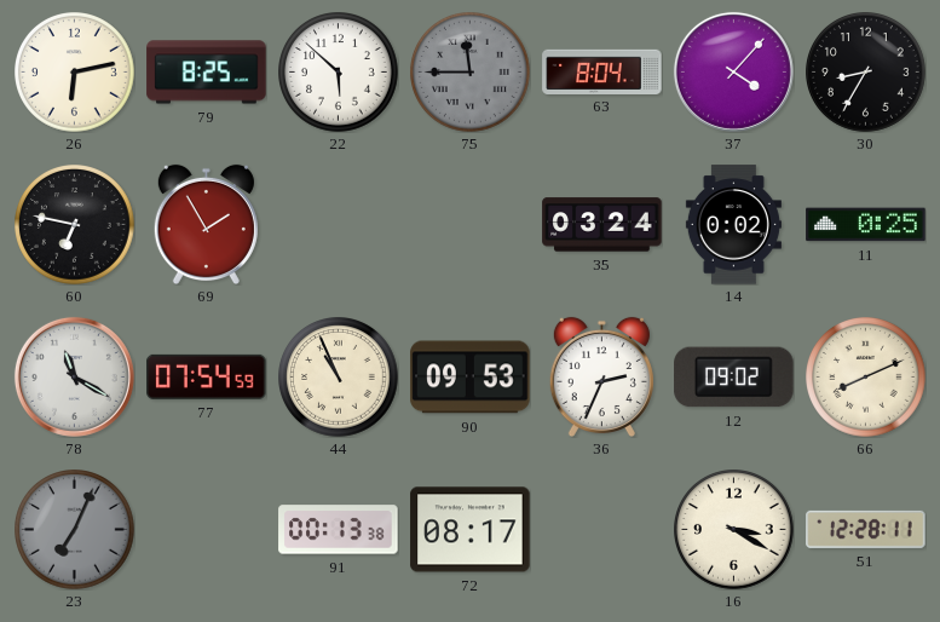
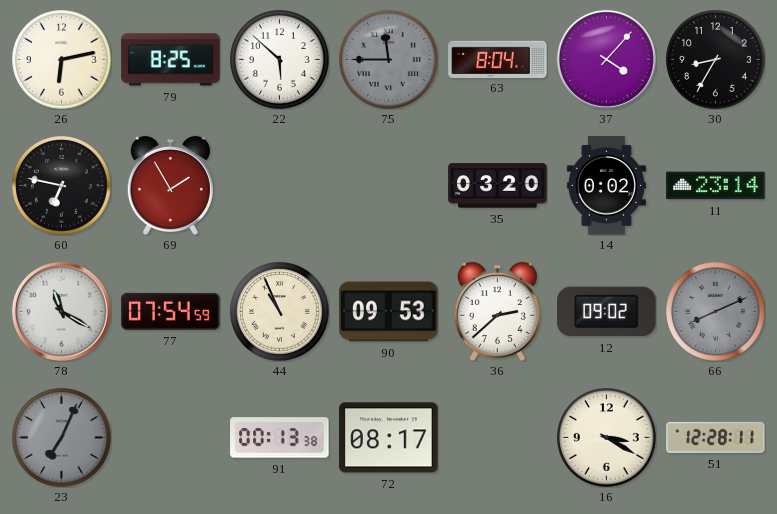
35: 03:24 -> 03:20 (498, 186)
11: 0:25 -> 23:14 (716, 186)
36: 2:34 -> 2:38 (497, 311)
66 dial: cream -> grey (716, 312)
